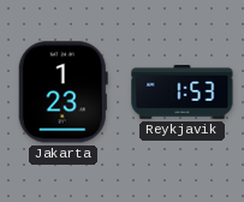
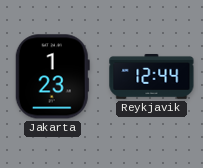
Reykjavik: 1:53 -> 12:44 (152, 77)
